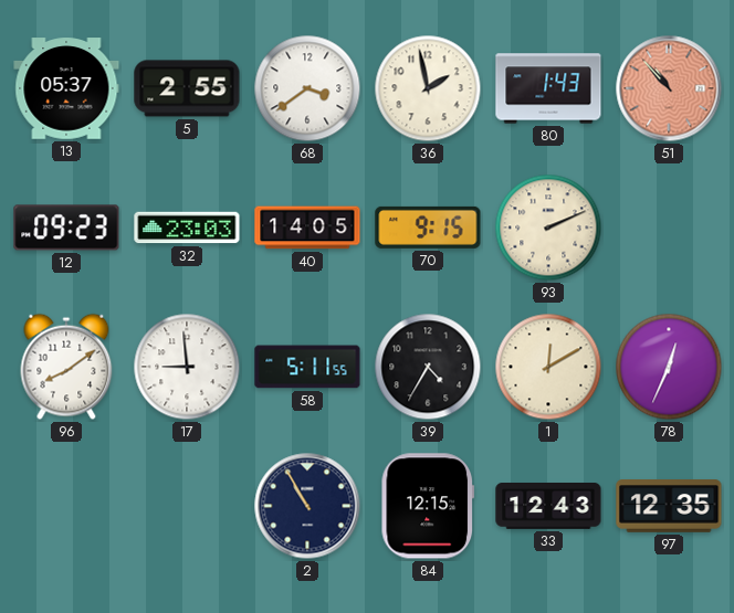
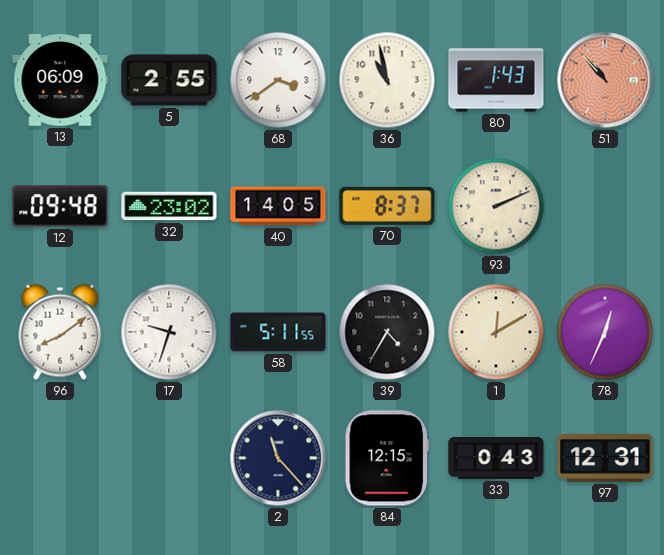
13: 05:37 -> 06:09 (60, 80)
36: 1:58 -> 10:58 (387, 80)
12: 09:23 -> 09:48 (60, 206)
32: 23:03 -> 23:02 (169, 206)
70: 9:15 -> 8:37 (387, 206)
17: 8:59 -> 9:33 (169, 332)
2: 10:55 -> 11:23 (278, 458)
33: 12:43 -> 0:43 (496, 459)
97: 12:35 -> 12:31 (605, 458)
